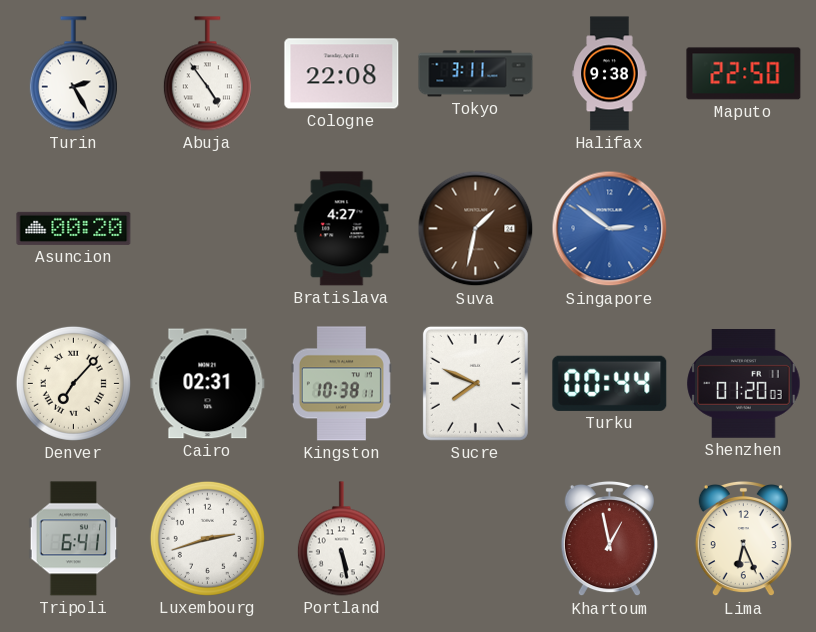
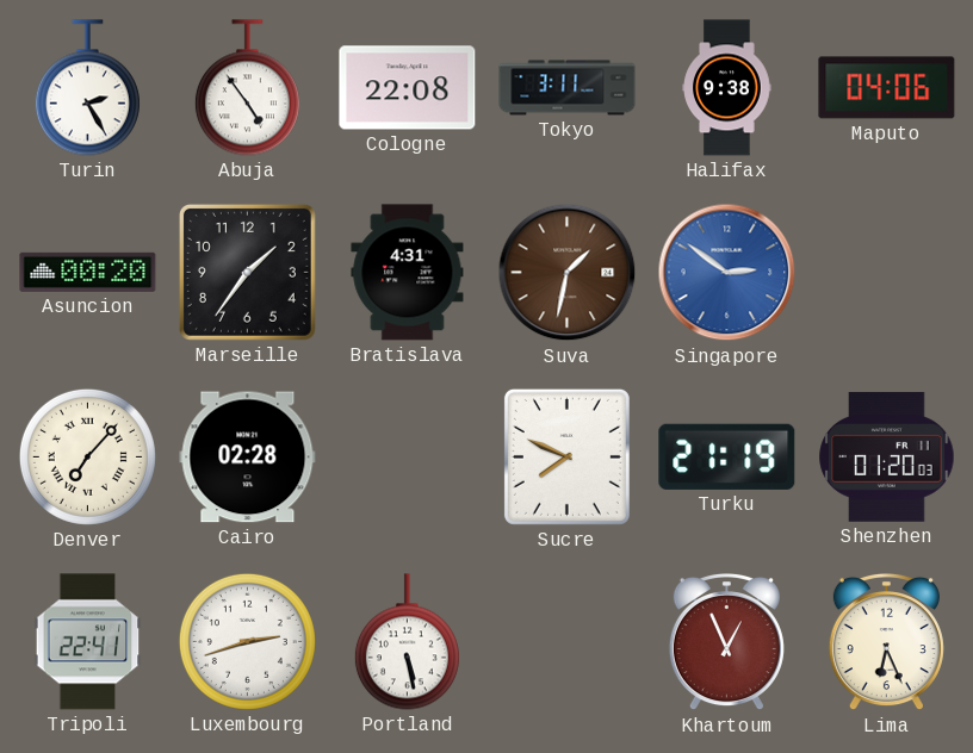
Maputo: 22:50 -> 04:06 (887, 88)
Marseille: none -> 1:36 (247, 272)
Bratislava: 4:27 -> 4:31 (408, 273)
Cairo: 02:31 -> 02:28 (248, 458)
Kingston: 10:38 -> none (341, 384)
Turku: 00:44 -> 21:19 (727, 456)
Tripoli: 6:41 -> 22:41 (88, 642)
Khartoum: 12:58 -> 12:56 (726, 642)
